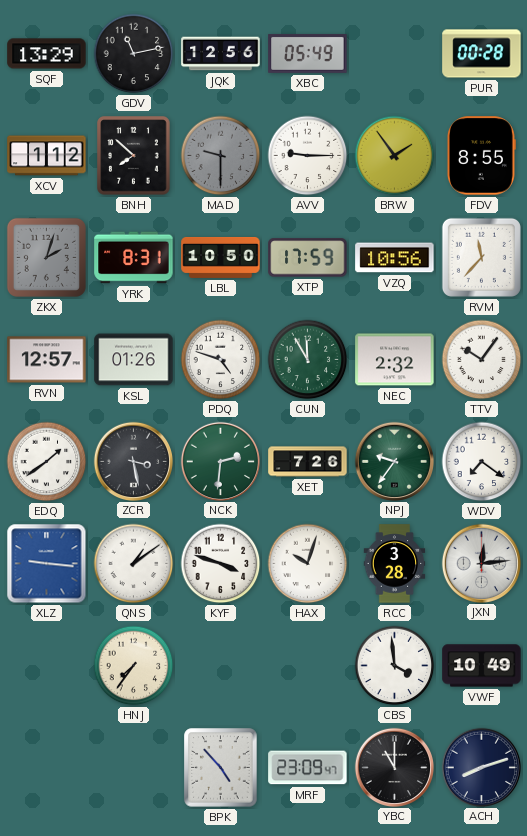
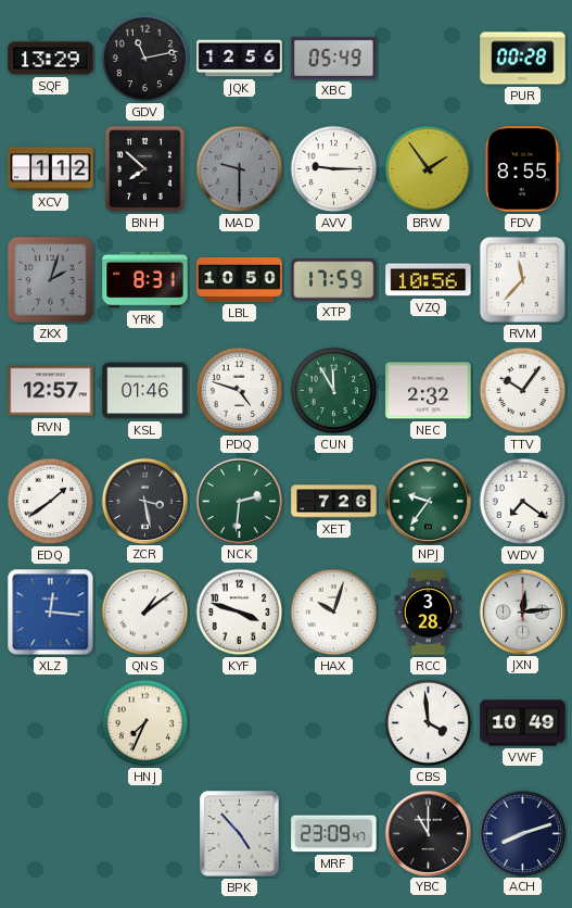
KSL: 01:26 -> 01:46 (145, 391)
XLZ: 9:16 -> 12:16 (51, 613)
HNJ: 7:36 -> 7:34 (145, 723)
